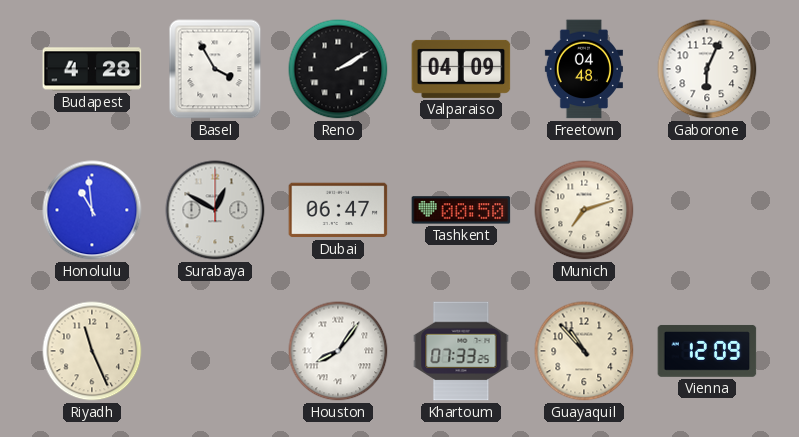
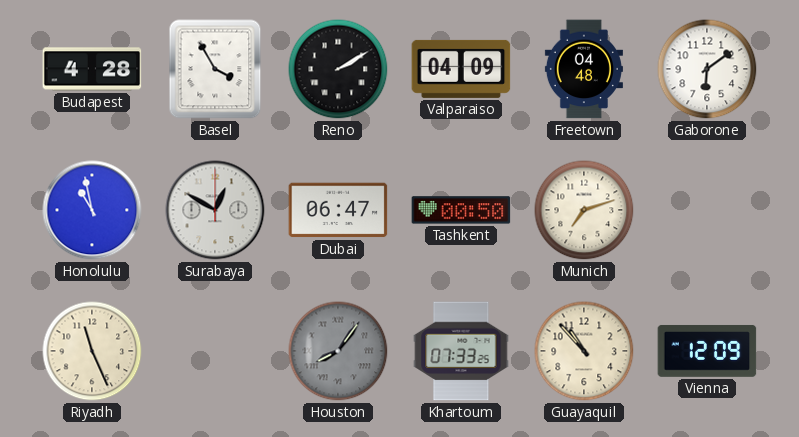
Gaborone: 6:04 -> 6:09 (707, 69)
Honolulu: 10:59 -> 10:58 (92, 210)
Houston dial: white -> grey (338, 351)
